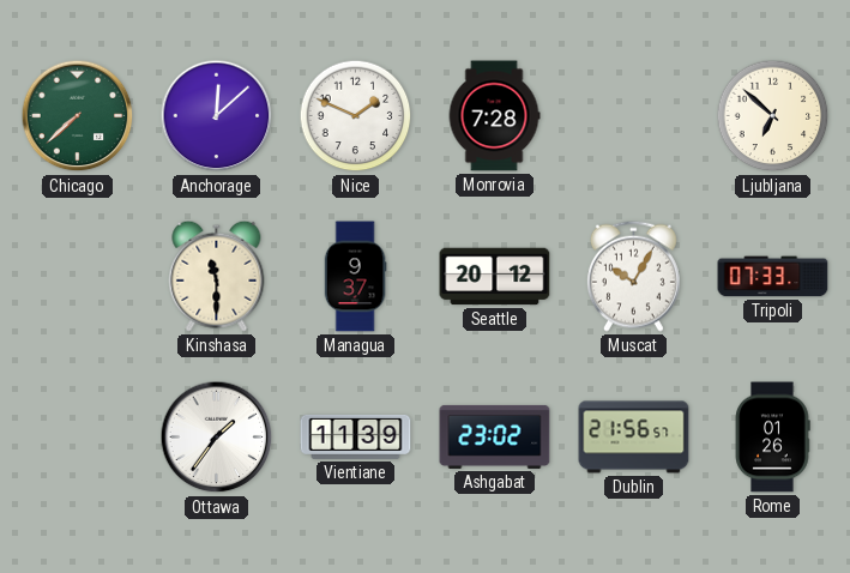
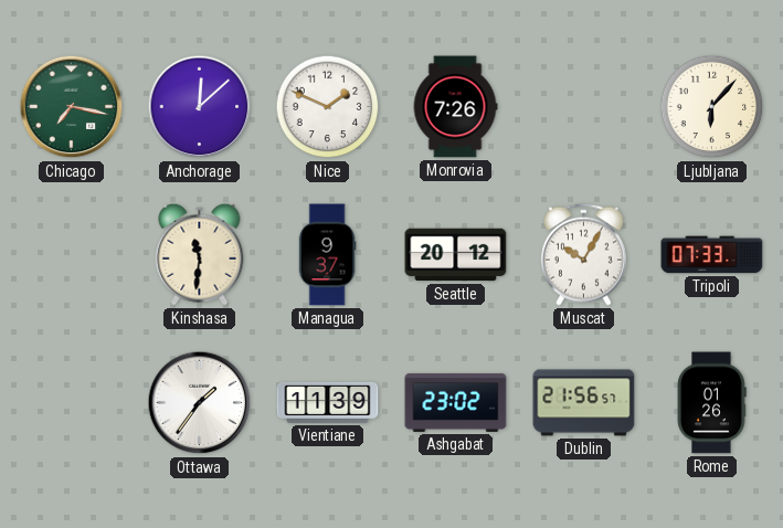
Chicago: 7:38 -> 7:17 (72, 107)
Monrovia: 7:28 -> 7:26 (455, 107)
Ljubljana: 6:52 -> 6:07 (712, 107)
Kinshasa: 11:30 -> 11:31 (200, 254)
